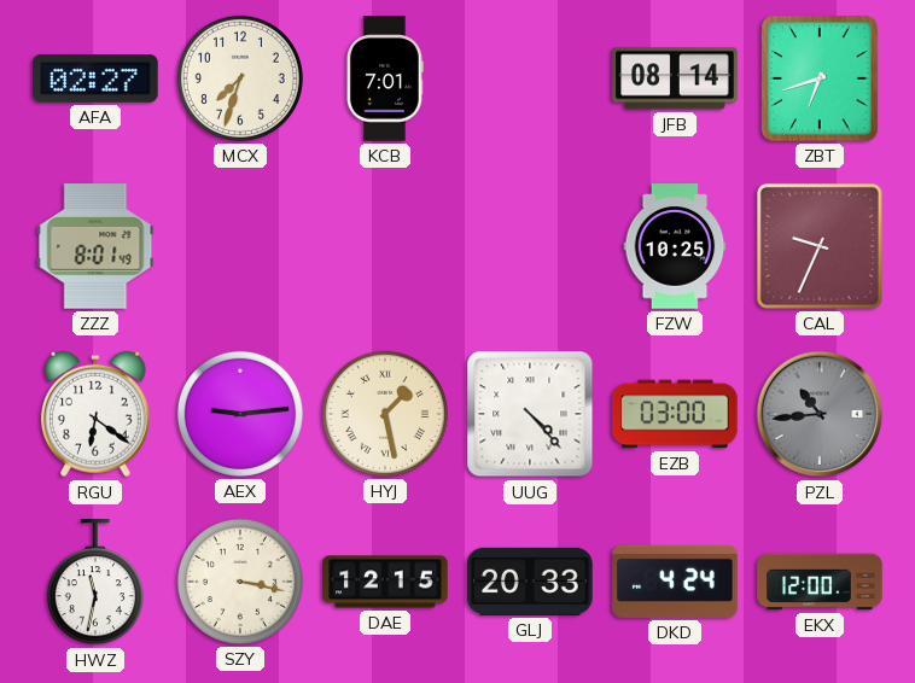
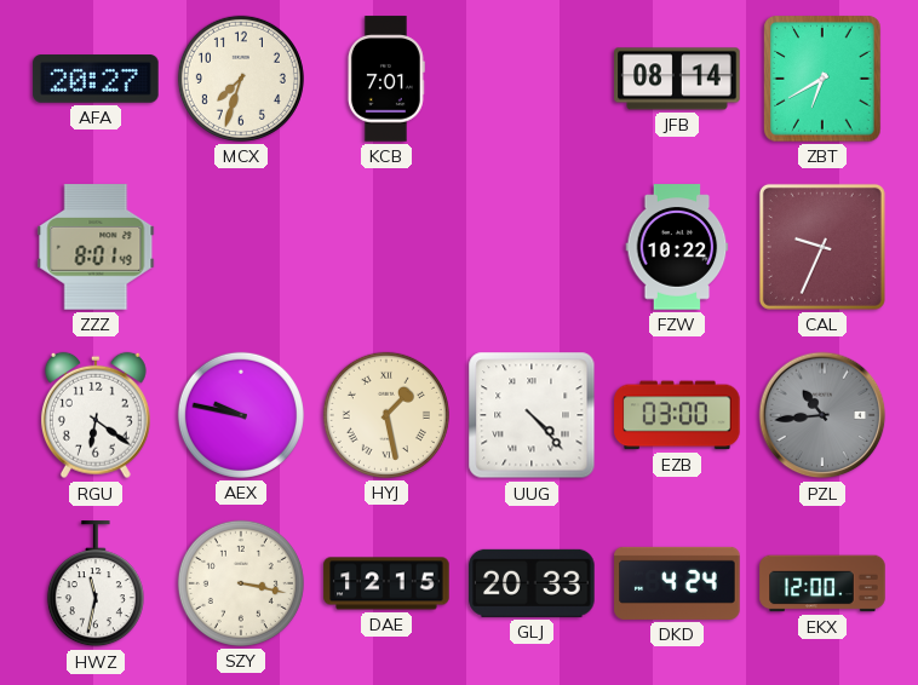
AFA: 02:27 -> 20:27 (96, 79)
ZBT: 6:42 -> 6:40 (822, 79)
FZW: 10:25 -> 10:22 (677, 247)
AEX: 9:14 -> 9:47 (241, 415)
